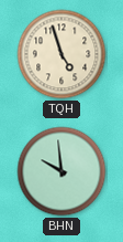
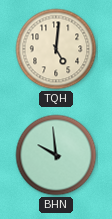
TQH: 4:57 -> 5:01 (56, 49)
